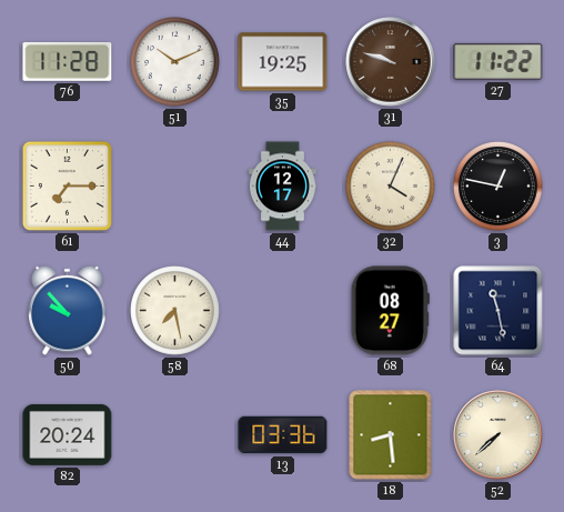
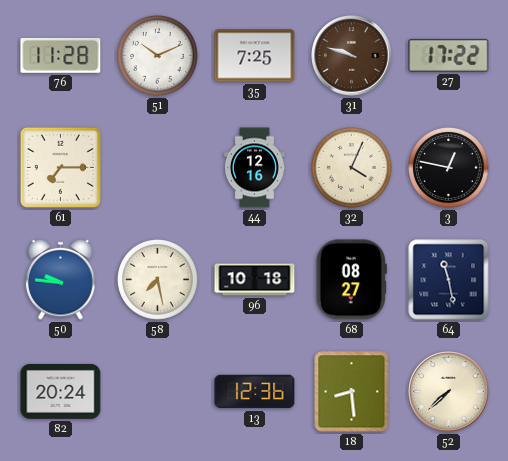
35: 19:25 -> 7:25 (255, 56)
27: 11:22 -> 17:22 (449, 55)
44: 12:17 -> 12:16 (254, 168)
50: 9:53 -> 9:46 (61, 279)
96: none -> 10:18 (255, 280)
13: 03:36 -> 12:36 (255, 392)
